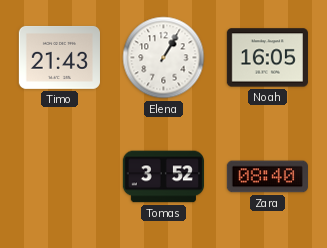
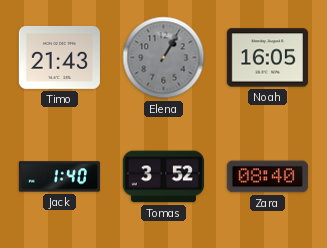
Elena dial: white -> grey (164, 58)
Jack: none -> 1:40 (59, 177)
